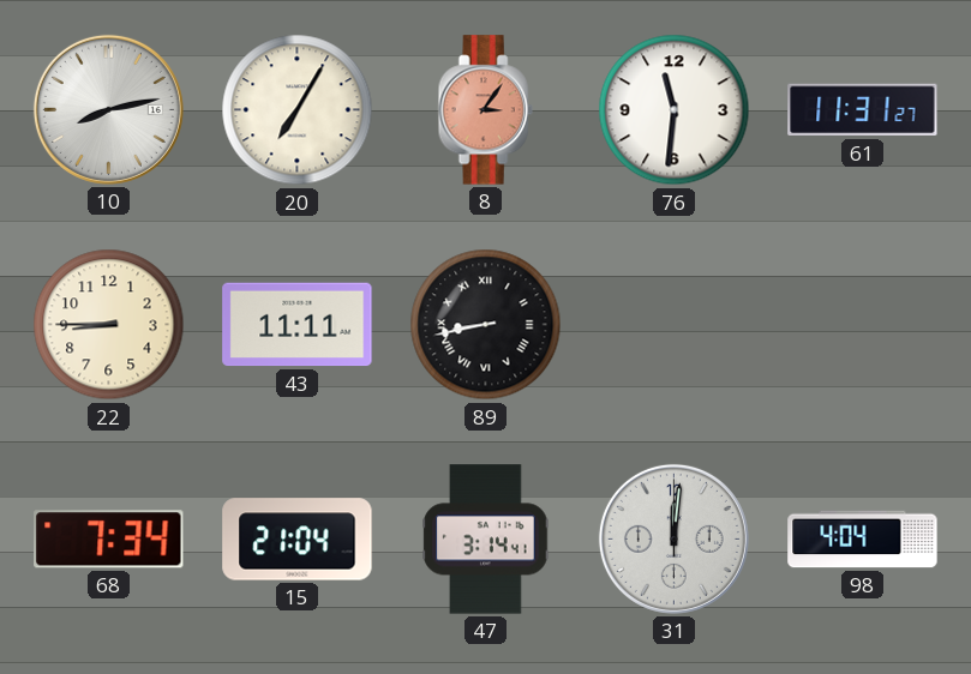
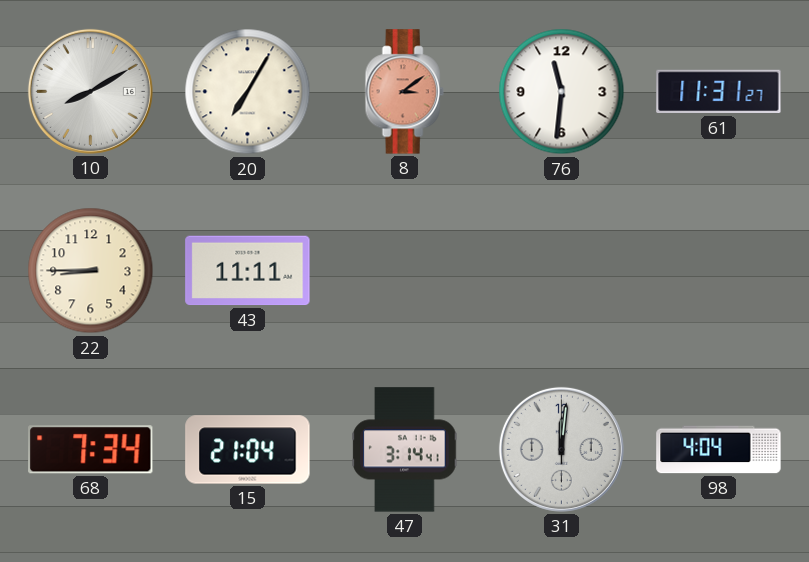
10: 8:13 -> 8:10 (90, 91)
8: 3:06 -> 3:09 (404, 92)
89: 8:43 -> none (486, 325)
